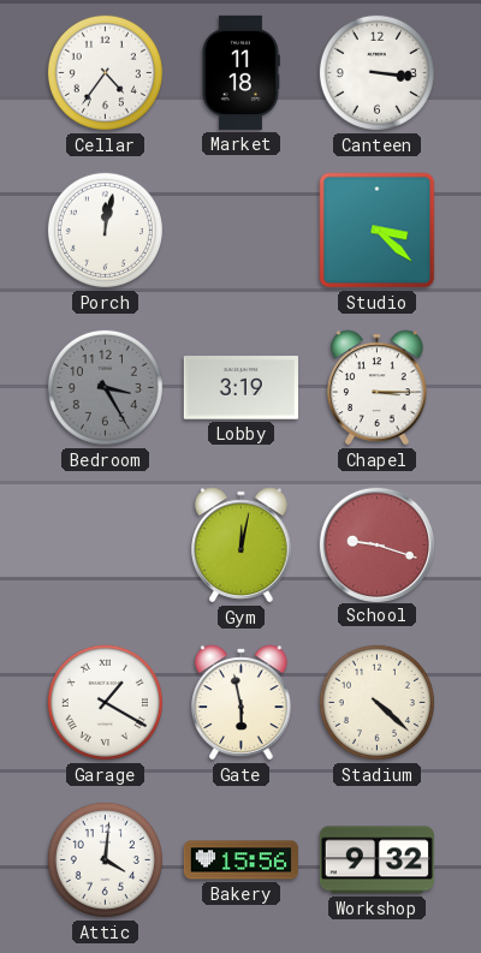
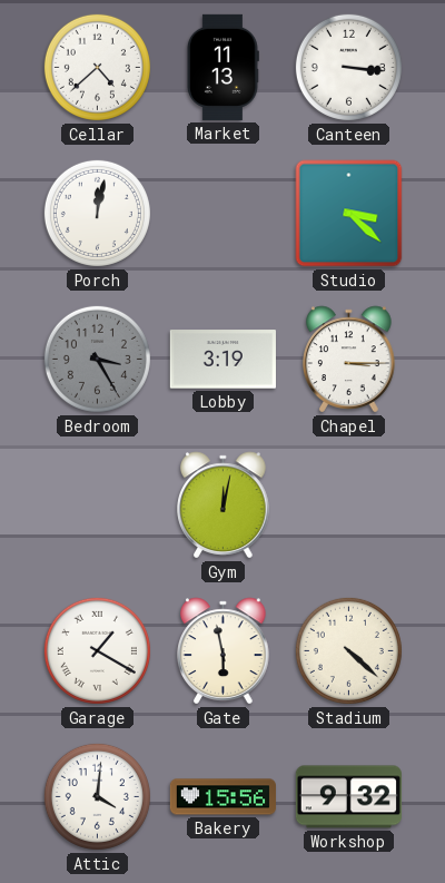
Cellar: 4:36 -> 4:38 (97, 67)
Market: 11:18 -> 11:13 (224, 67)
School: 9:18 -> none (376, 544)
